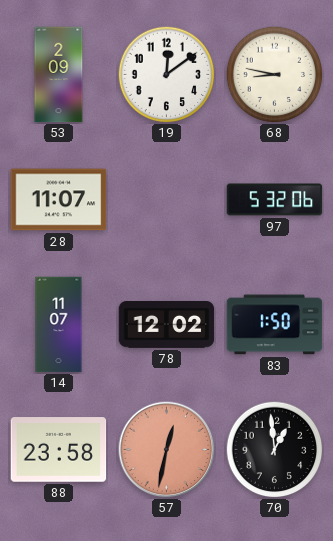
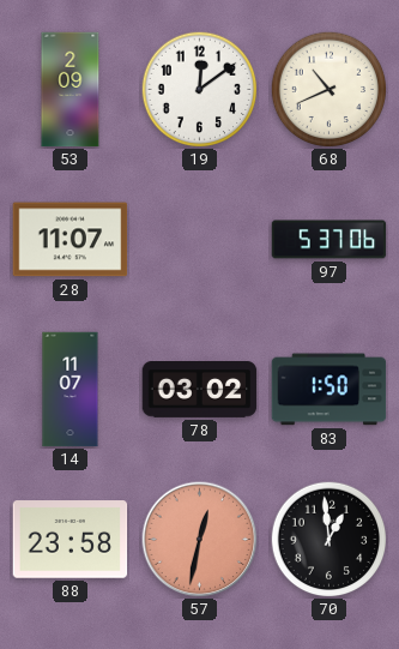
68: 8:47 -> 10:41 (328, 89)
97: 5:32 -> 5:37 (330, 240)
78: 12:02 -> 03:02 (200, 390)
